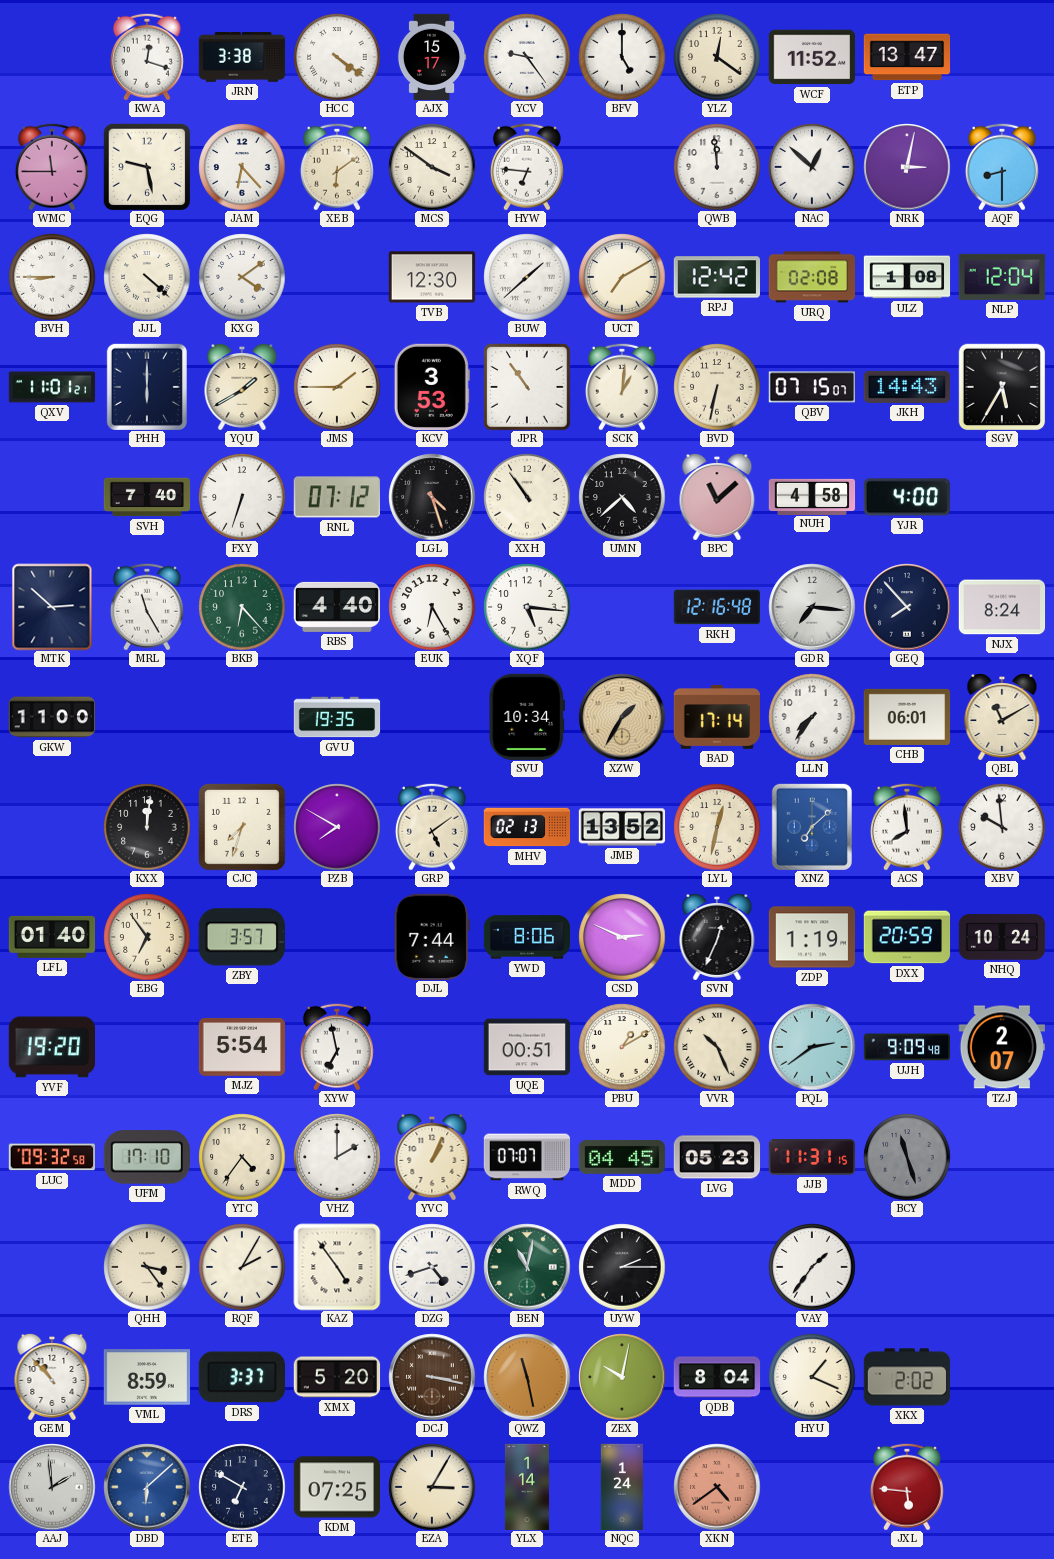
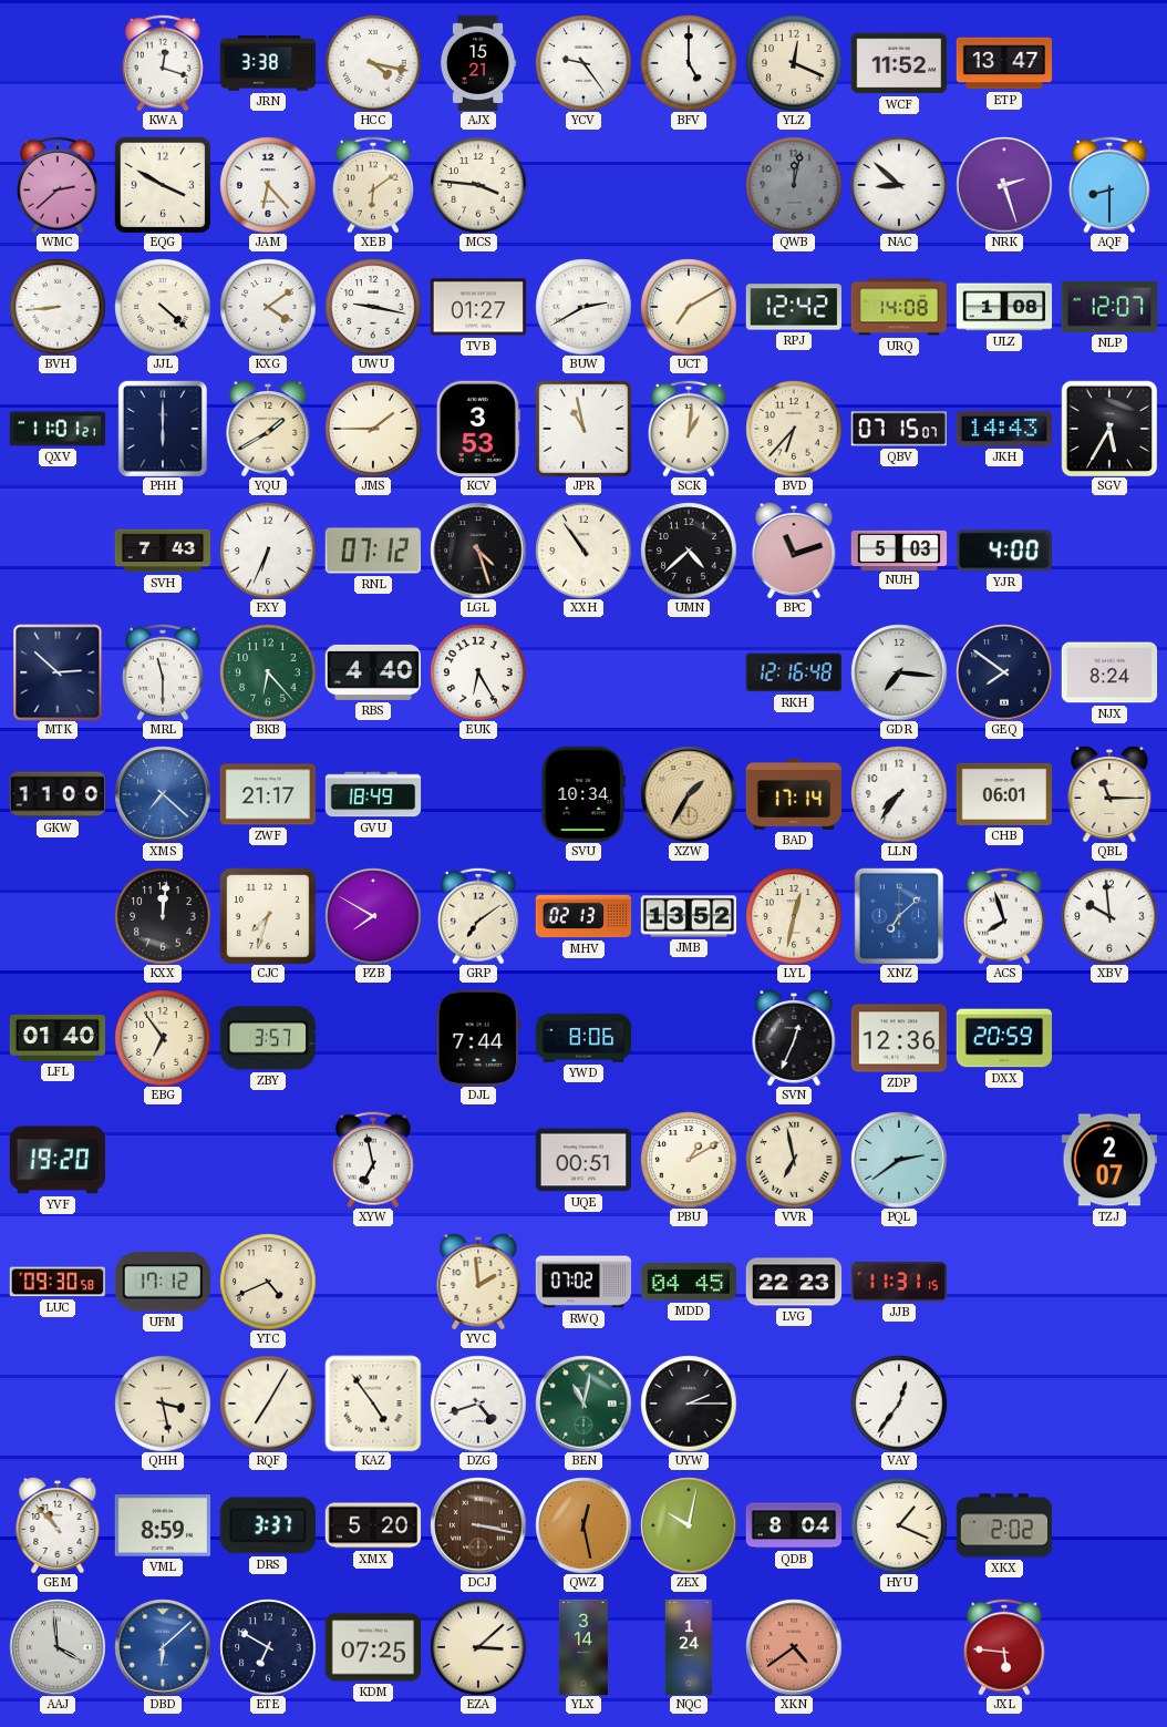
HCC: 4:21 -> 4:17 (373, 63)
AJX: 15:17 -> 15:21 (478, 63)
YLZ: 12:21 -> 12:19 (794, 63)
WMC: 11:45 -> 2:38 (58, 185)
EQG: 9:28 -> 3:50 (163, 185)
MCS: 3:51 -> 3:46 (478, 185)
HYW: 6:46 -> none (527, 167)
QWB: 11:59 -> 12:02 (794, 185)
QWB dial: white -> grey (794, 185)
NAC: 12:52 -> 8:52 (899, 185)
NRK: 3:02 -> 2:27 (1004, 185)
BVH: 8:45 -> 8:44 (58, 307)
UWU: none -> 9:17 (373, 307)
TVB: 12:30 -> 01:27 (478, 307)
BUW: 1:38 -> 2:40 (583, 307)
URQ: 02:08 -> 14:08 (899, 307)
NLP: 12:04 -> 12:07 (1108, 307)
JPR: 10:54 -> 10:58 (583, 429)
BVD: 6:32 -> 6:37 (794, 429)
SVH: 7:40 -> 7:43 (163, 551)
FXY: 6:33 -> 6:34 (268, 551)
BPC: 11:08 -> 11:12 (794, 551)
NUH: 4:58 -> 5:03 (899, 549)
MRL: 11:25 -> 11:30 (163, 672)
XQF: 5:16 -> none (527, 607)
GEQ: 7:53 -> 7:51 (1004, 672)
XMS: none -> 7:22 (163, 794)
ZWF: none -> 21:17 (268, 794)
GVU: 19:35 -> 18:49 (373, 794)
QBL: 11:10 -> 11:15 (1109, 794)
GRP: 5:09 -> 7:09 (478, 916)
ACS: 7:59 -> 7:57 (1004, 916)
CSD: 2:49 -> none (622, 937)
ZDP: 1:19 -> 12:36 (899, 1038)
NHQ: 10:24 -> none (1002, 937)
MJZ: 5:54 -> none (241, 1047)
VVR: 10:26 -> 6:58 (794, 1160)
UJH: 9:09 -> none (907, 1047)
LUC: 09:32 -> 09:30 (56, 1282)
UFM: 17:10 -> 17:12 (163, 1282)
YTC: 4:36 -> 4:41 (268, 1282)
VHZ: 2:00 -> none (337, 1157)
YVC: 1:04 -> 1:59 (478, 1282)
RWQ: 07:07 -> 07:02 (583, 1282)
LVG: 05:23 -> 22:23 (794, 1282)
BCY: 11:27 -> none (907, 1157)
QHH: 3:24 -> 3:28 (163, 1404)
RQF: 2:05 -> 7:05 (268, 1404)
VAY: 1:36 -> 12:36 (899, 1404)
QWZ: 11:28 -> 12:28 (583, 1525)
AAJ: 1:59 -> 3:59 (58, 1647)
EZA: 3:05 -> 3:08 (478, 1647)
YLX: 1:14 -> 3:14 (583, 1647)
